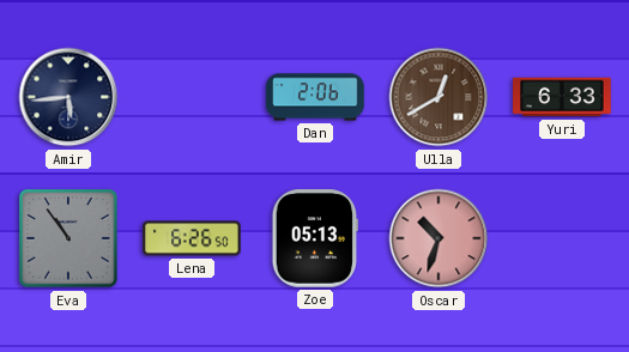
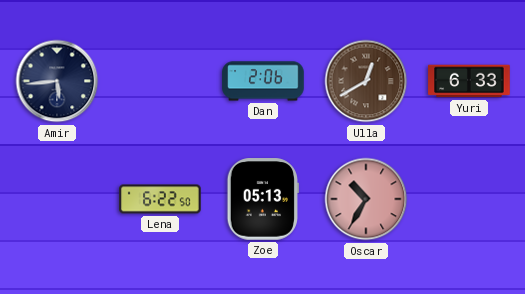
Eva: 10:54 -> none (68, 238)
Lena: 6:26 -> 6:22 (160, 199)
Oscar: 10:33 -> 10:35 (366, 199)
